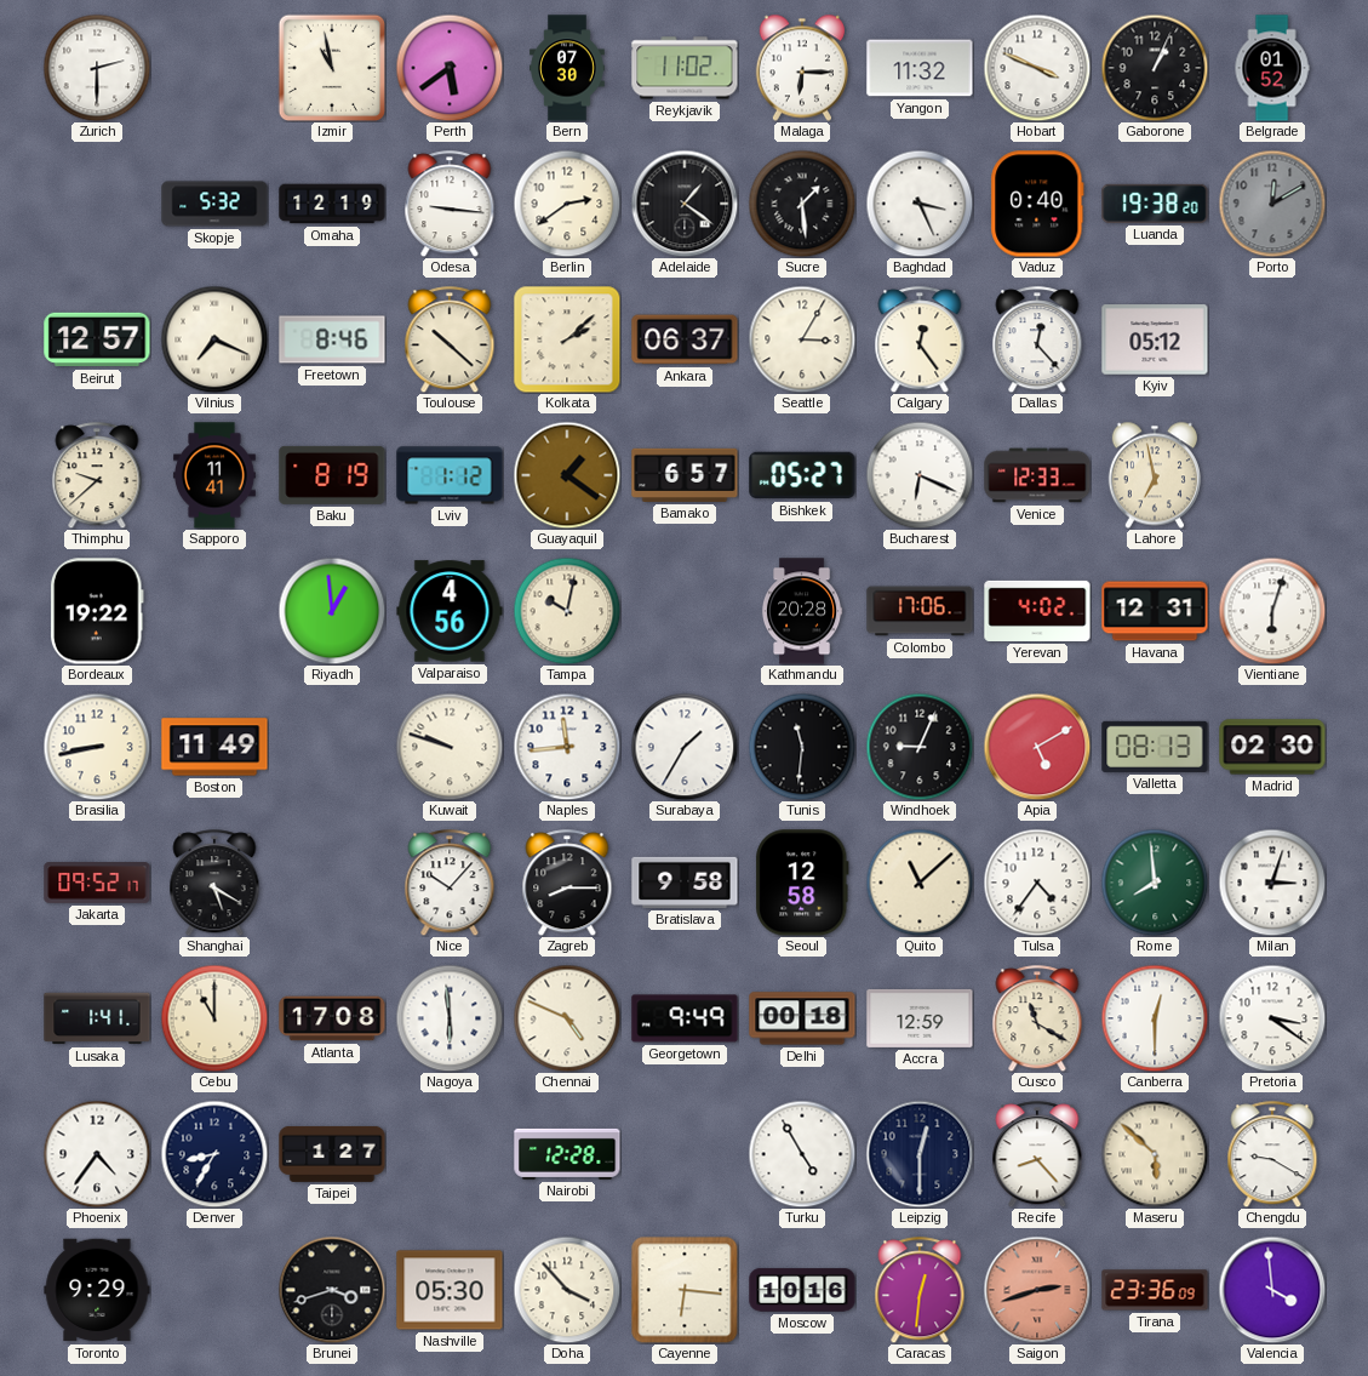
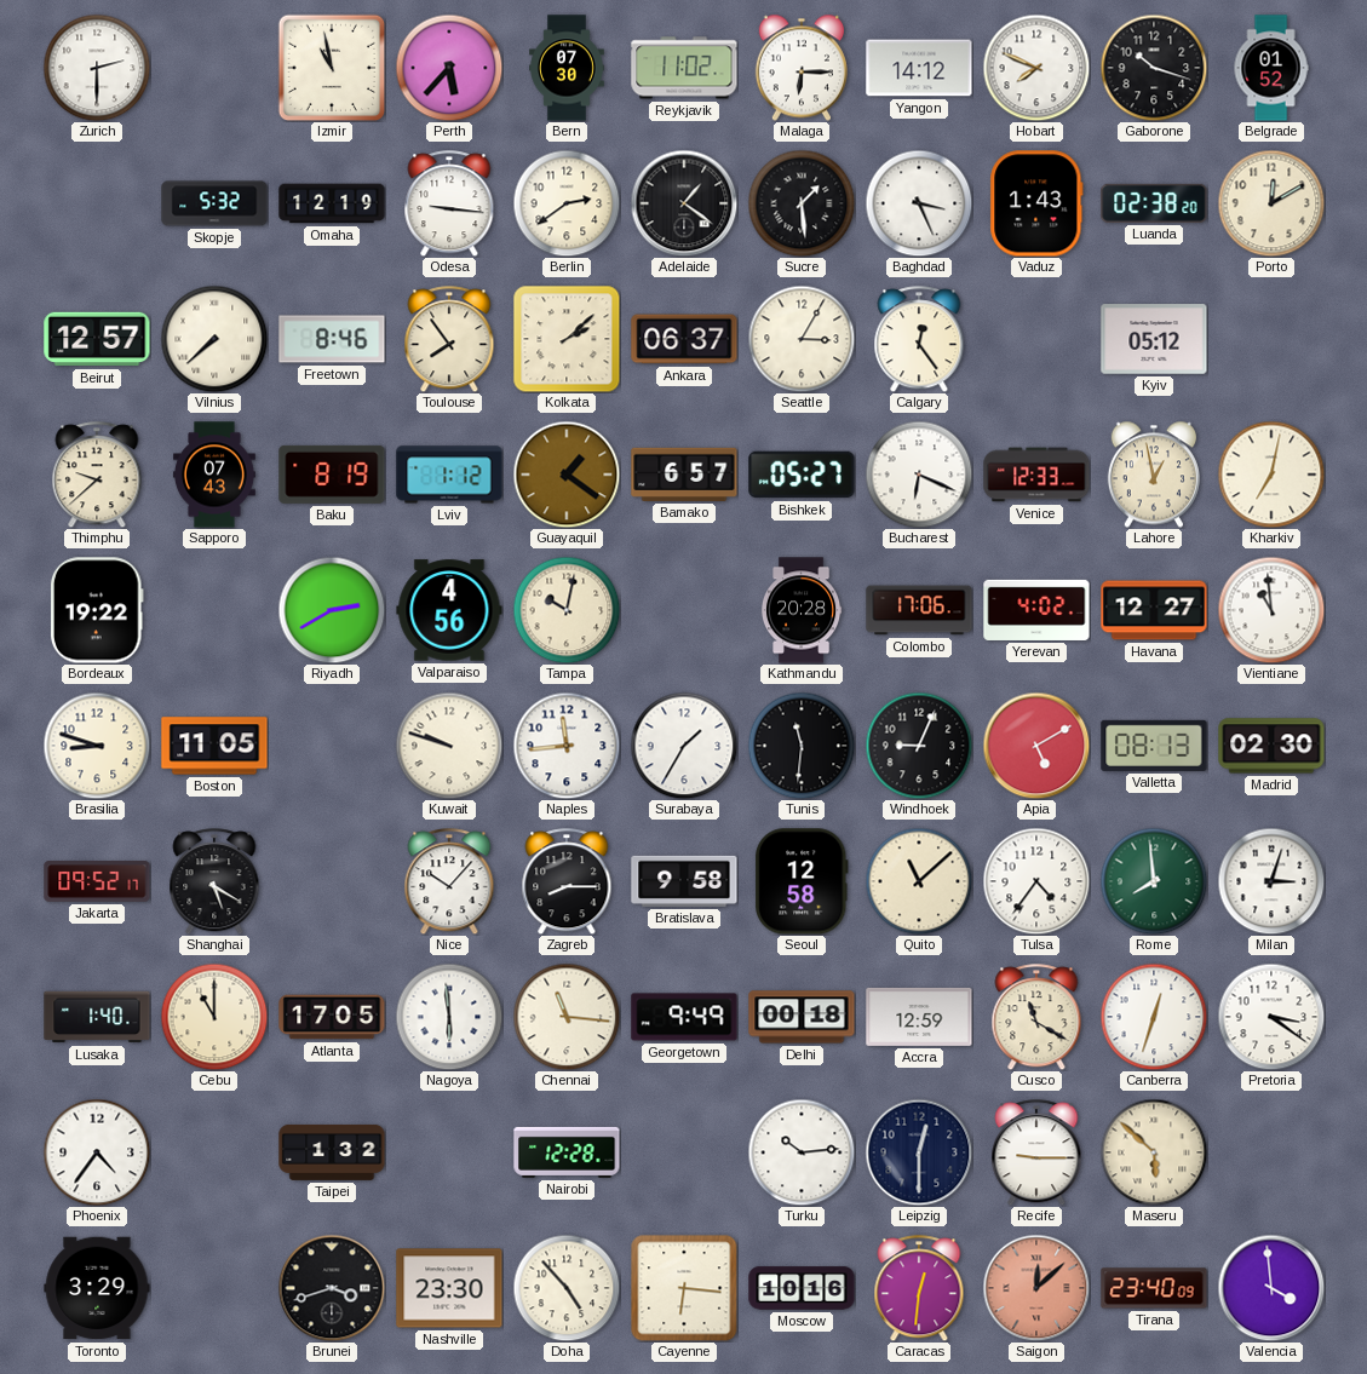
Perth: 5:39 -> 5:37 (449, 68)
Yangon: 11:32 -> 14:12 (919, 68)
Hobart: 3:49 -> 7:49 (1036, 68)
Gaborone: 1:04 -> 10:18 (1154, 68)
Vaduz: 0:40 -> 1:43 (1036, 203)
Luanda: 19:38 -> 02:38 (1154, 203)
Porto dial: grey -> cream (1271, 203)
Vilnius: 7:19 -> 7:38 (214, 339)
Toulouse: 10:22 -> 7:54 (449, 339)
Dallas: 12:23 -> none (1037, 339)
Sapporo: 11:41 -> 07:43 (214, 475)
Lahore: 6:58 -> 12:58 (1154, 475)
Kharkiv: none -> 7:02 (1271, 475)
Riyadh: 12:59 -> 2:40 (332, 610)
Havana: 12:31 -> 12:27 (1154, 610)
Vientiane: 6:03 -> 10:59 (1271, 610)
Brasilia: 8:43 -> 8:48 (97, 746)
Boston: 11:49 -> 11:05 (214, 746)
Lusaka: 1:41 -> 1:40 (97, 1017)
Atlanta: 17:08 -> 17:05 (332, 1017)
Chennai: 4:49 -> 11:16 (567, 1017)
Canberra: 12:30 -> 12:33 (1154, 1017)
Denver: 8:35 -> none (214, 1154)
Taipei: 1:27 -> 1:32 (332, 1152)
Turku: 4:55 -> 10:14 (802, 1152)
Recife: 8:23 -> 9:15 (1036, 1152)
Chengdu: 9:20 -> none (1272, 1154)
Toronto: 9:29 -> 3:29 (97, 1288)
Nashville: 05:30 -> 23:30 (449, 1288)
Doha: 3:53 -> 4:53 (567, 1288)
Saigon: 2:42 -> 12:08 (1036, 1288)
Tirana: 23:36 -> 23:40 (1154, 1288)
